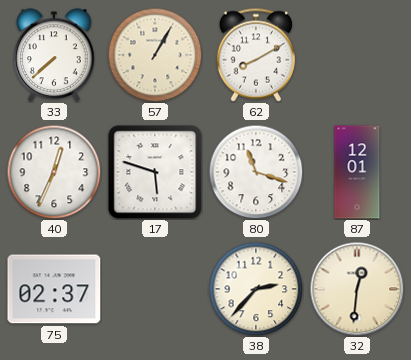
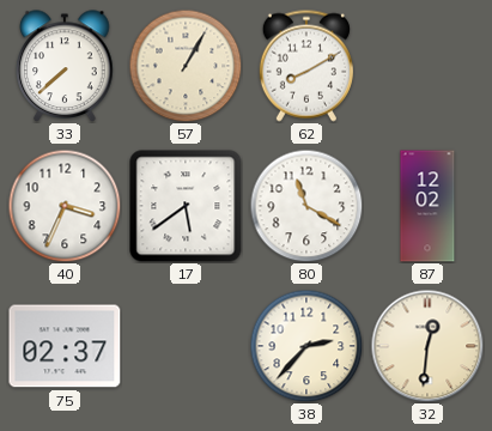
40: 12:34 -> 3:34 (65, 206)
17: 5:48 -> 5:39 (186, 206)
80: 11:18 -> 11:20 (306, 206)
87: 12:01 -> 12:02 (427, 206)
